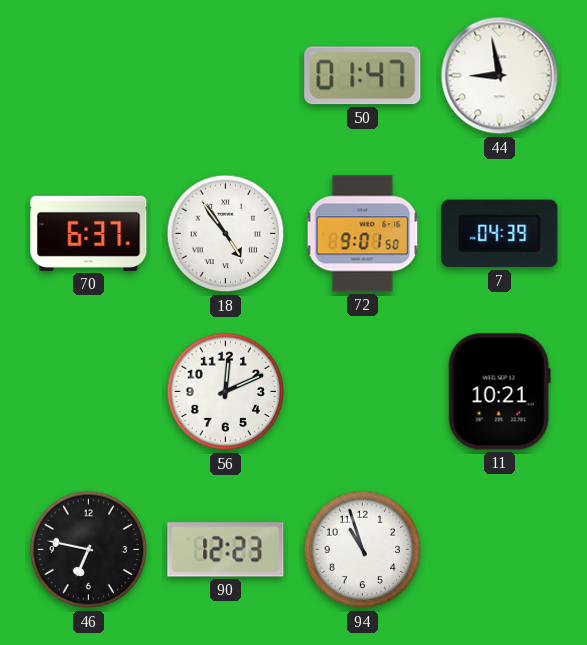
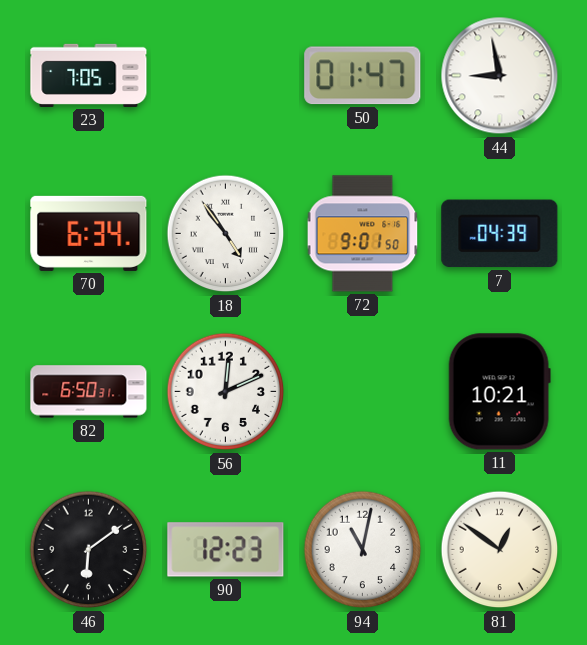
23: none -> 7:05 (89, 75)
70: 6:37 -> 6:34 (89, 233)
82: none -> 6:50 (89, 392)
46: 6:47 -> 6:09 (89, 550)
94: 10:57 -> 11:02 (363, 550)
81: none -> 12:51 (500, 550)
